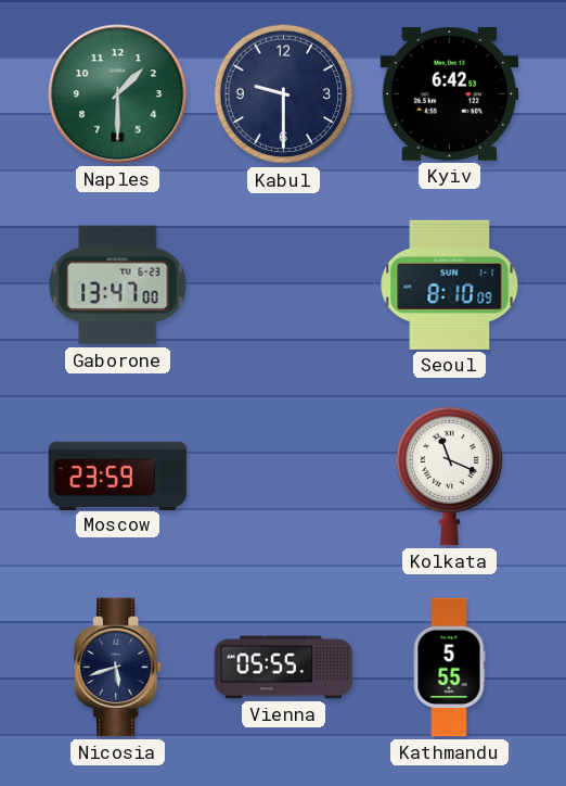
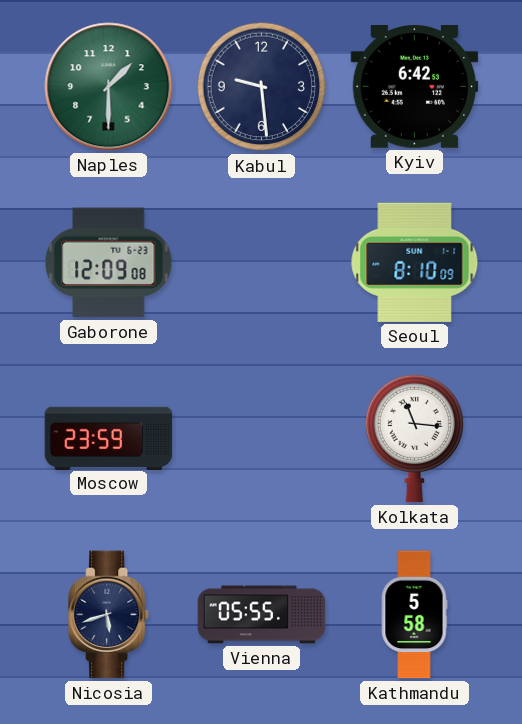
Kabul: 9:30 -> 9:29 (262, 87)
Gaborone: 13:47 -> 12:09 (109, 263)
Kolkata: 11:19 -> 11:16 (414, 438)
Kathmandu: 5:55 -> 5:58 (414, 615)
